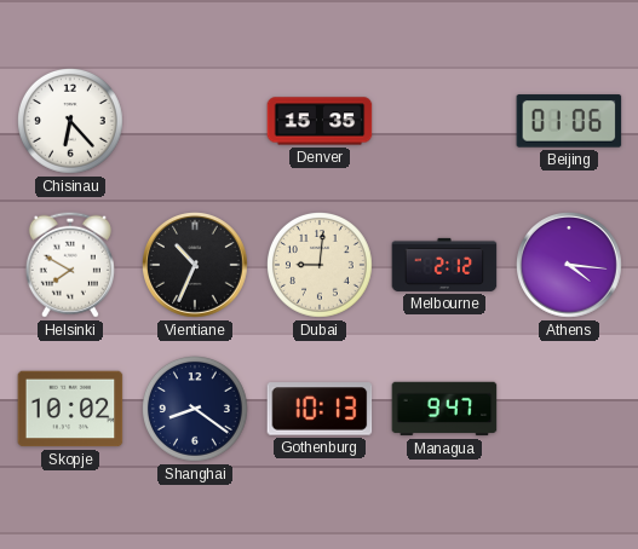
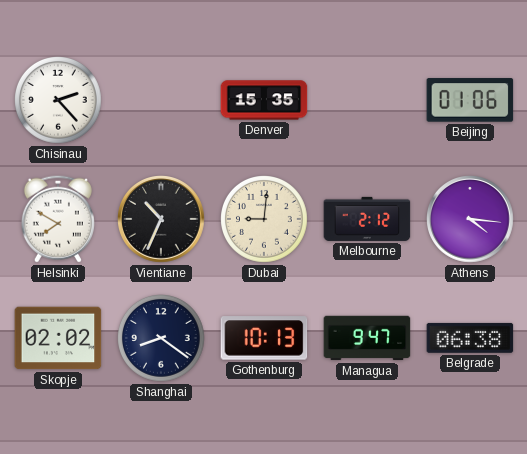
Chisinau: 6:23 -> 2:23 (59, 101)
Skopje: 10:02 -> 02:02 (58, 338)
Belgrade: none -> 06:38 (470, 338)
